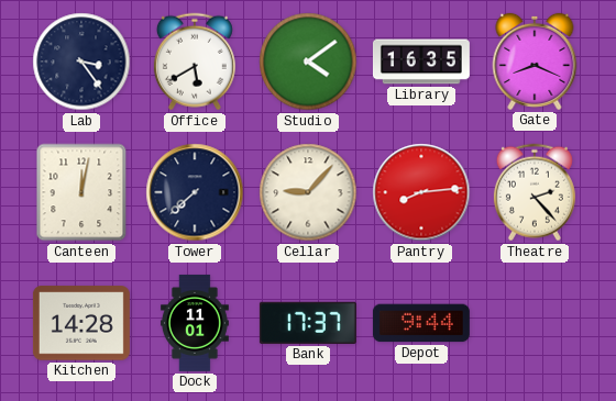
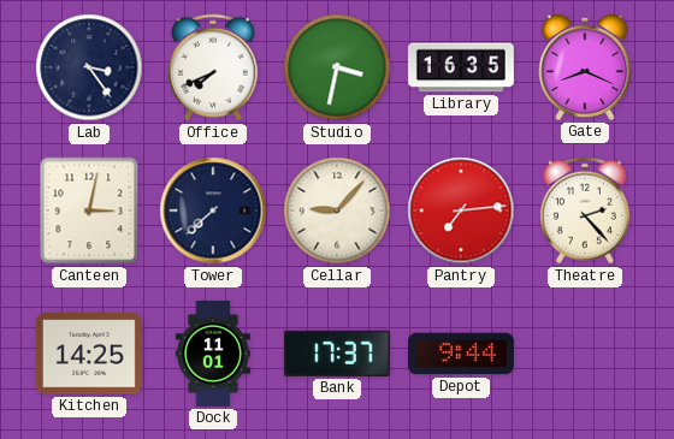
Office: 5:40 -> 7:41 (213, 67)
Studio: 4:09 -> 3:32 (337, 67)
Canteen: 12:02 -> 3:02 (89, 210)
Pantry: 8:14 -> 7:14 (461, 210)
Kitchen: 14:28 -> 14:25 (89, 354)
